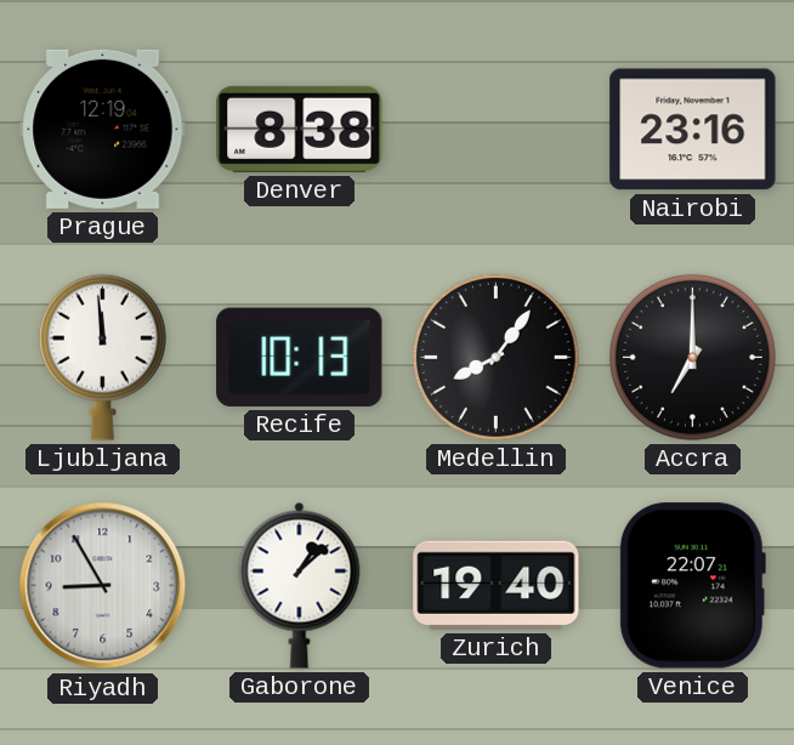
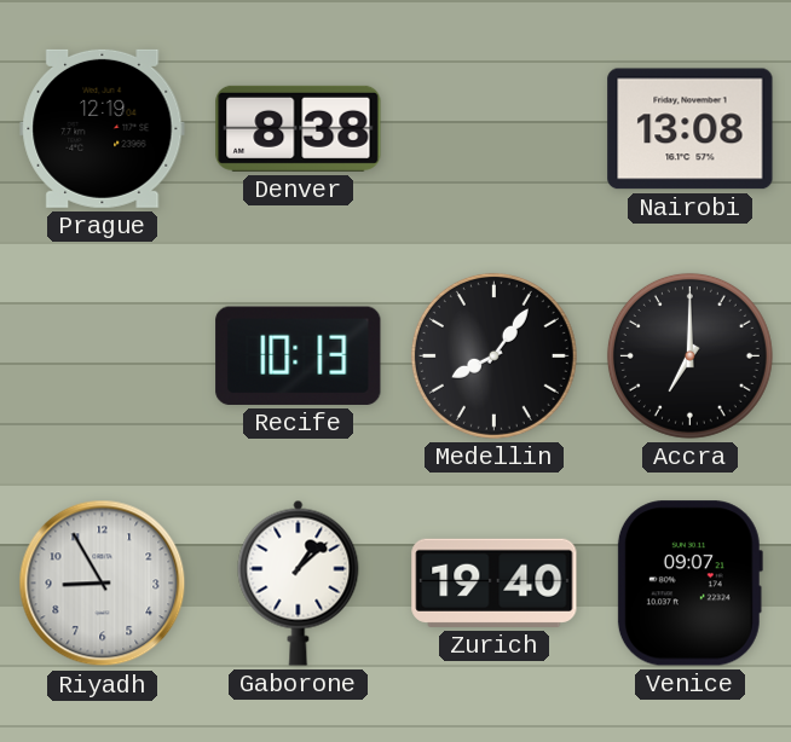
Nairobi: 23:16 -> 13:08 (691, 129)
Ljubljana: 11:59 -> none (102, 357)
Venice: 22:07 -> 09:07 (689, 584)
